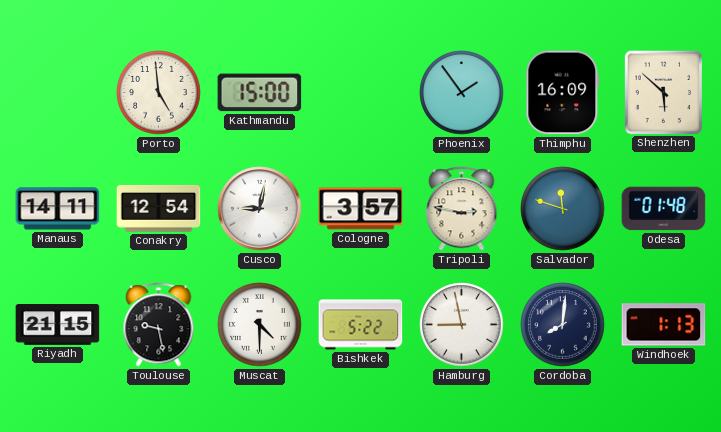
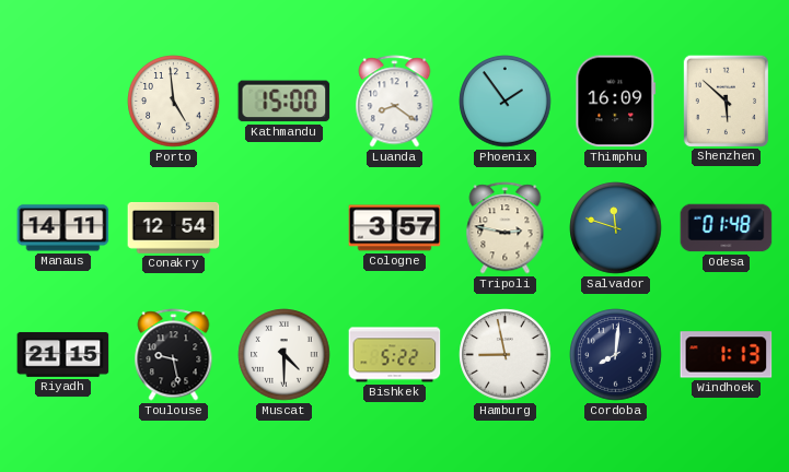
Luanda: none -> 8:21 (395, 102)
Cusco: 9:02 -> none (260, 209)
